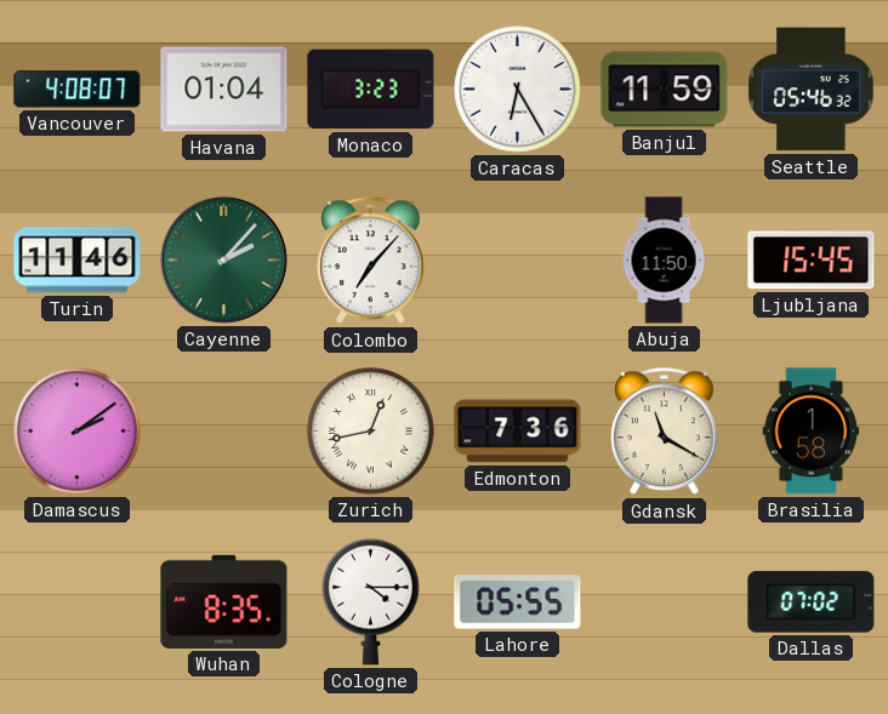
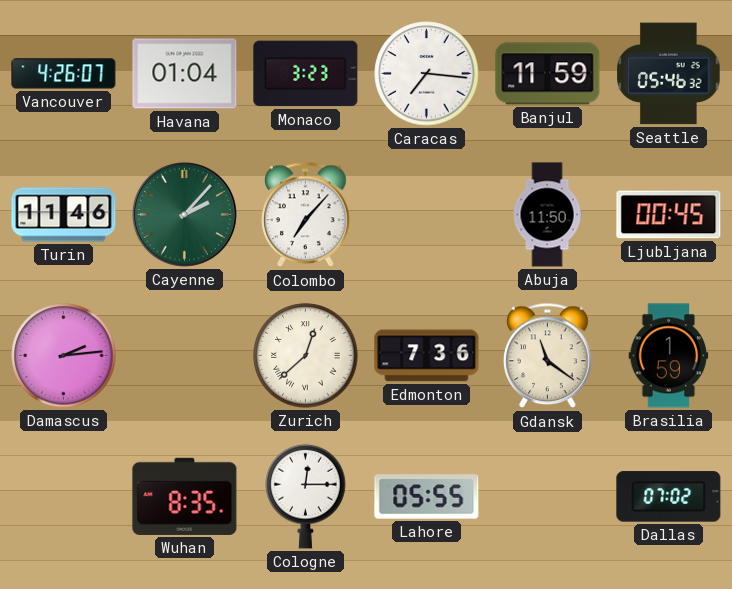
Vancouver: 4:08 -> 4:26 (64, 74)
Caracas: 6:25 -> 7:16 (427, 74)
Ljubljana: 15:45 -> 00:45 (669, 215)
Damascus: 2:09 -> 2:14 (64, 356)
Zurich: 12:43 -> 12:38 (306, 356)
Gdansk: 11:20 -> 11:21 (548, 356)
Brasilia: 1:58 -> 1:59 (669, 356)
Cologne: 4:15 -> 12:15 (306, 496)
